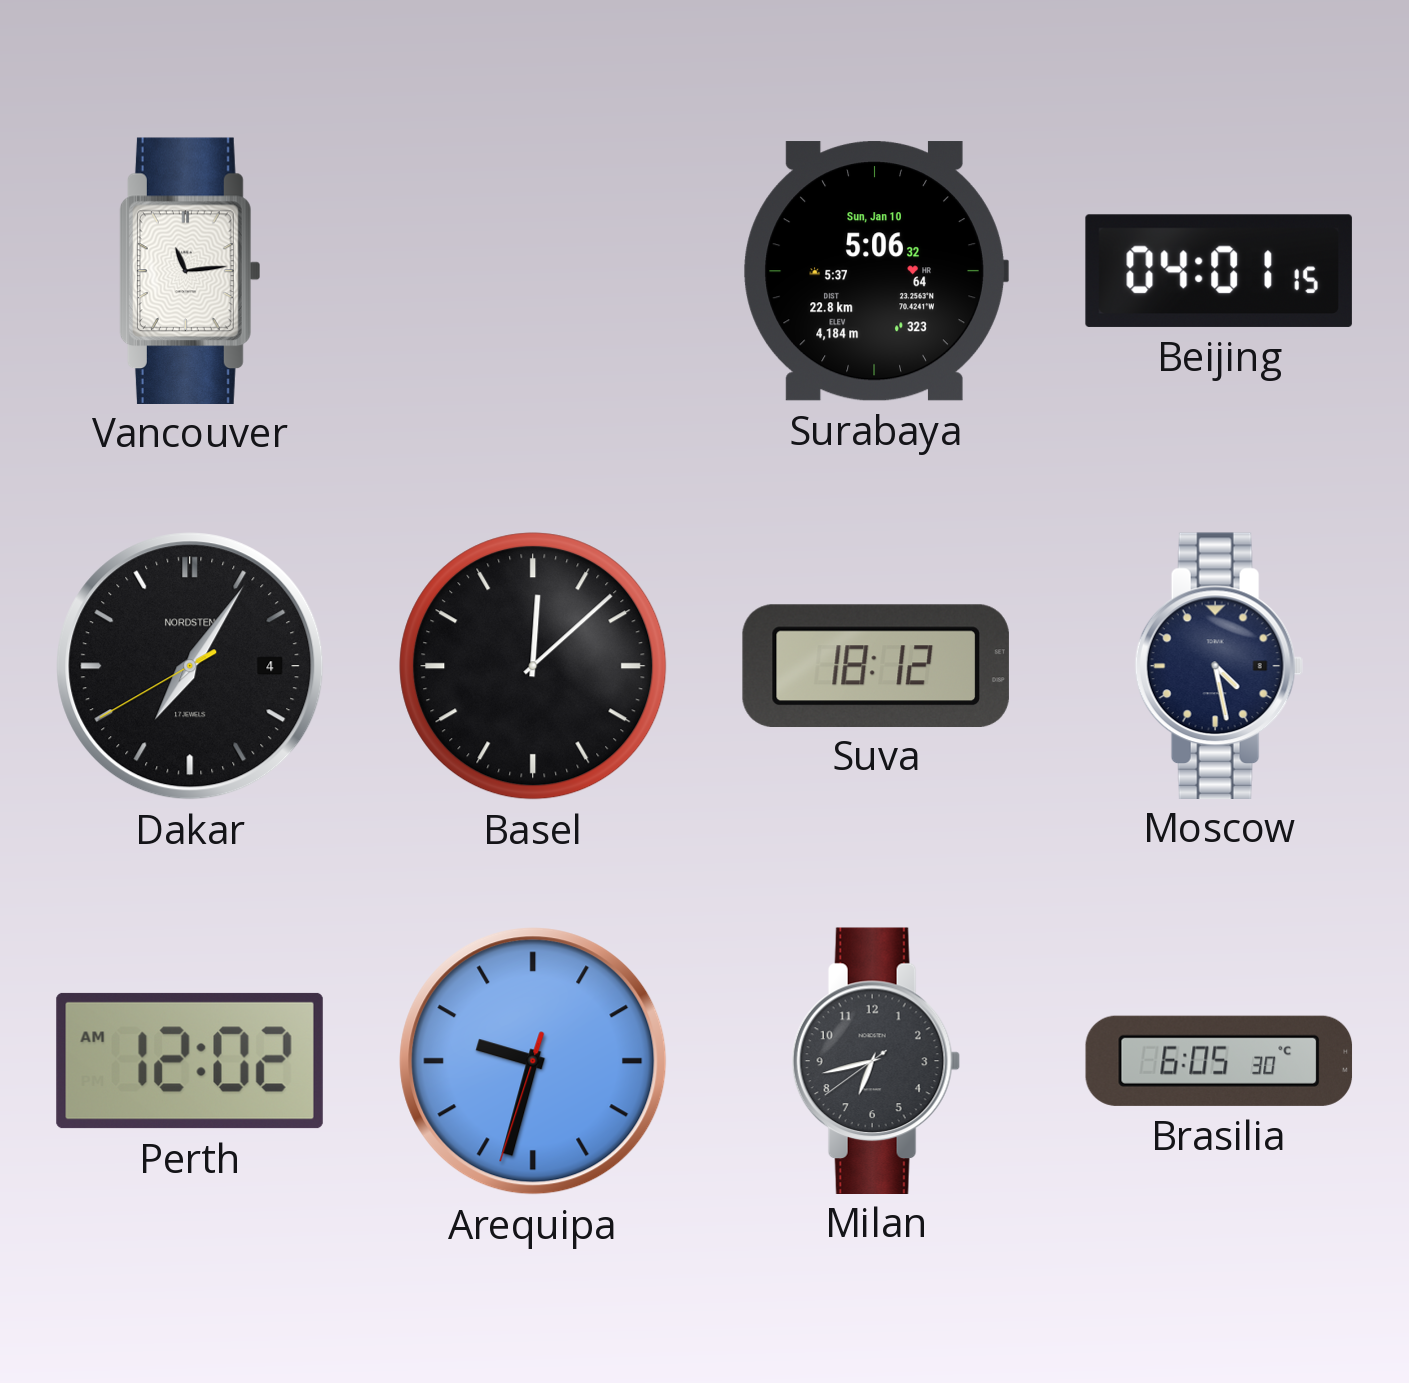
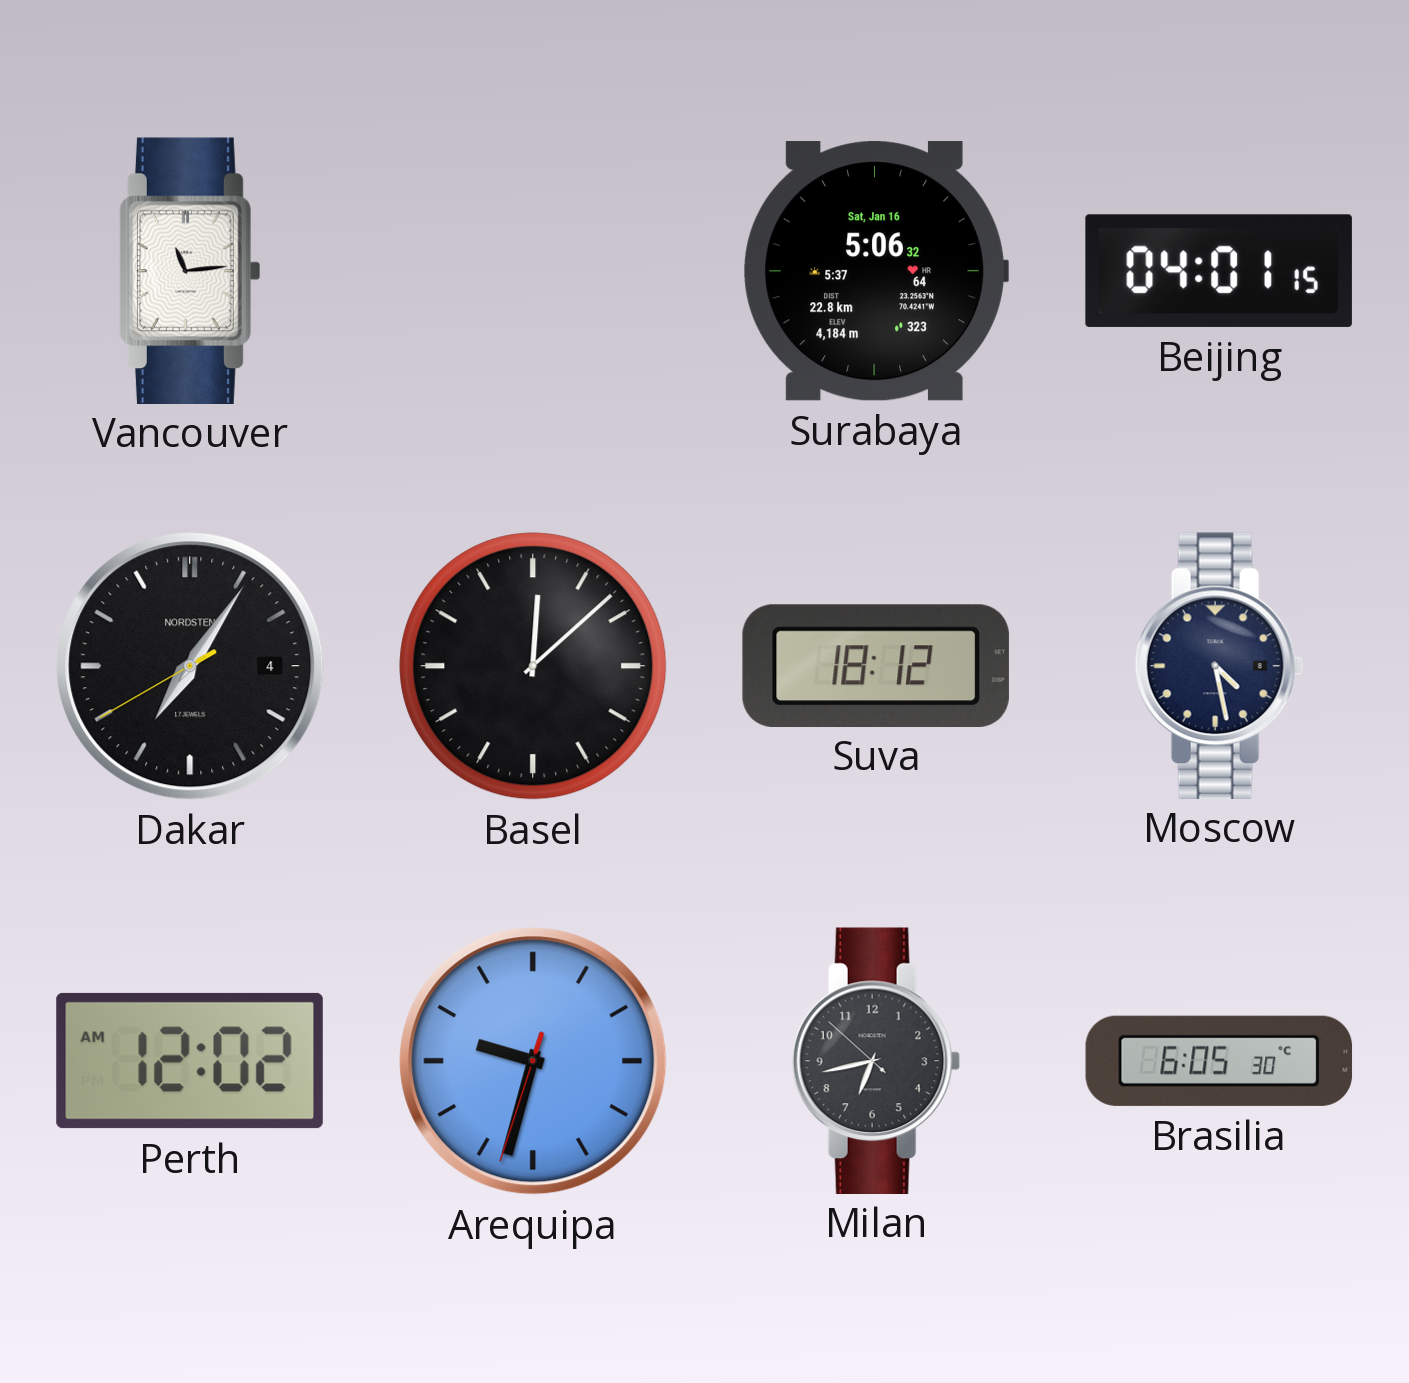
Surabaya date: Sun, Jan 10 -> Sat, Jan 16 (876, 271)
Milan: 6:42:39 -> 6:42:52 (876, 1060)
